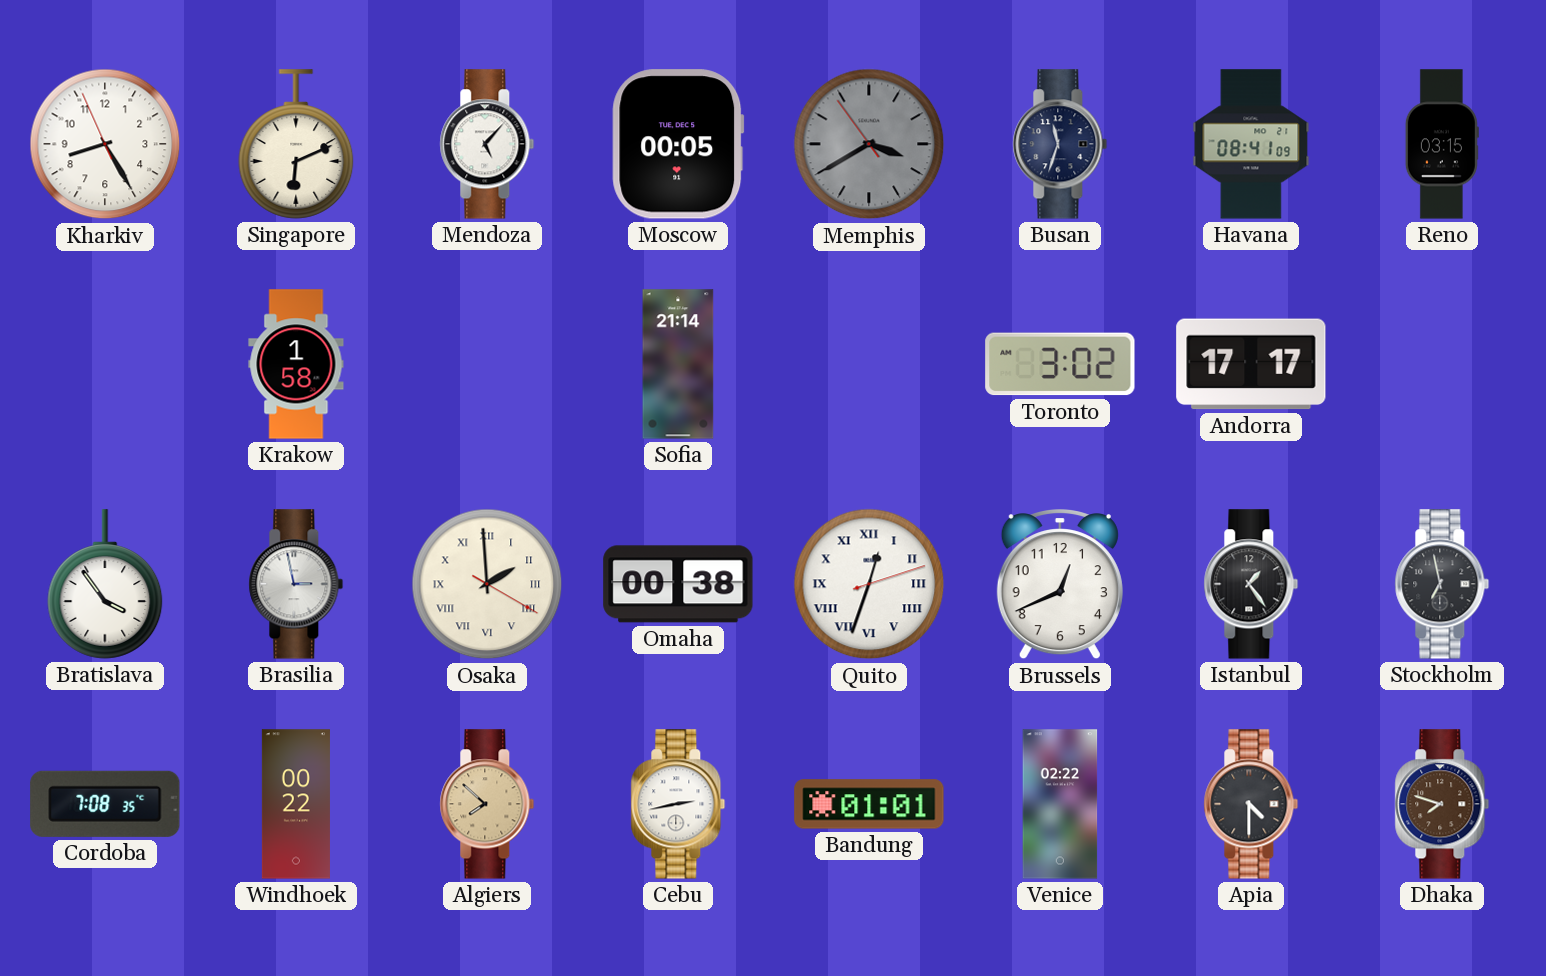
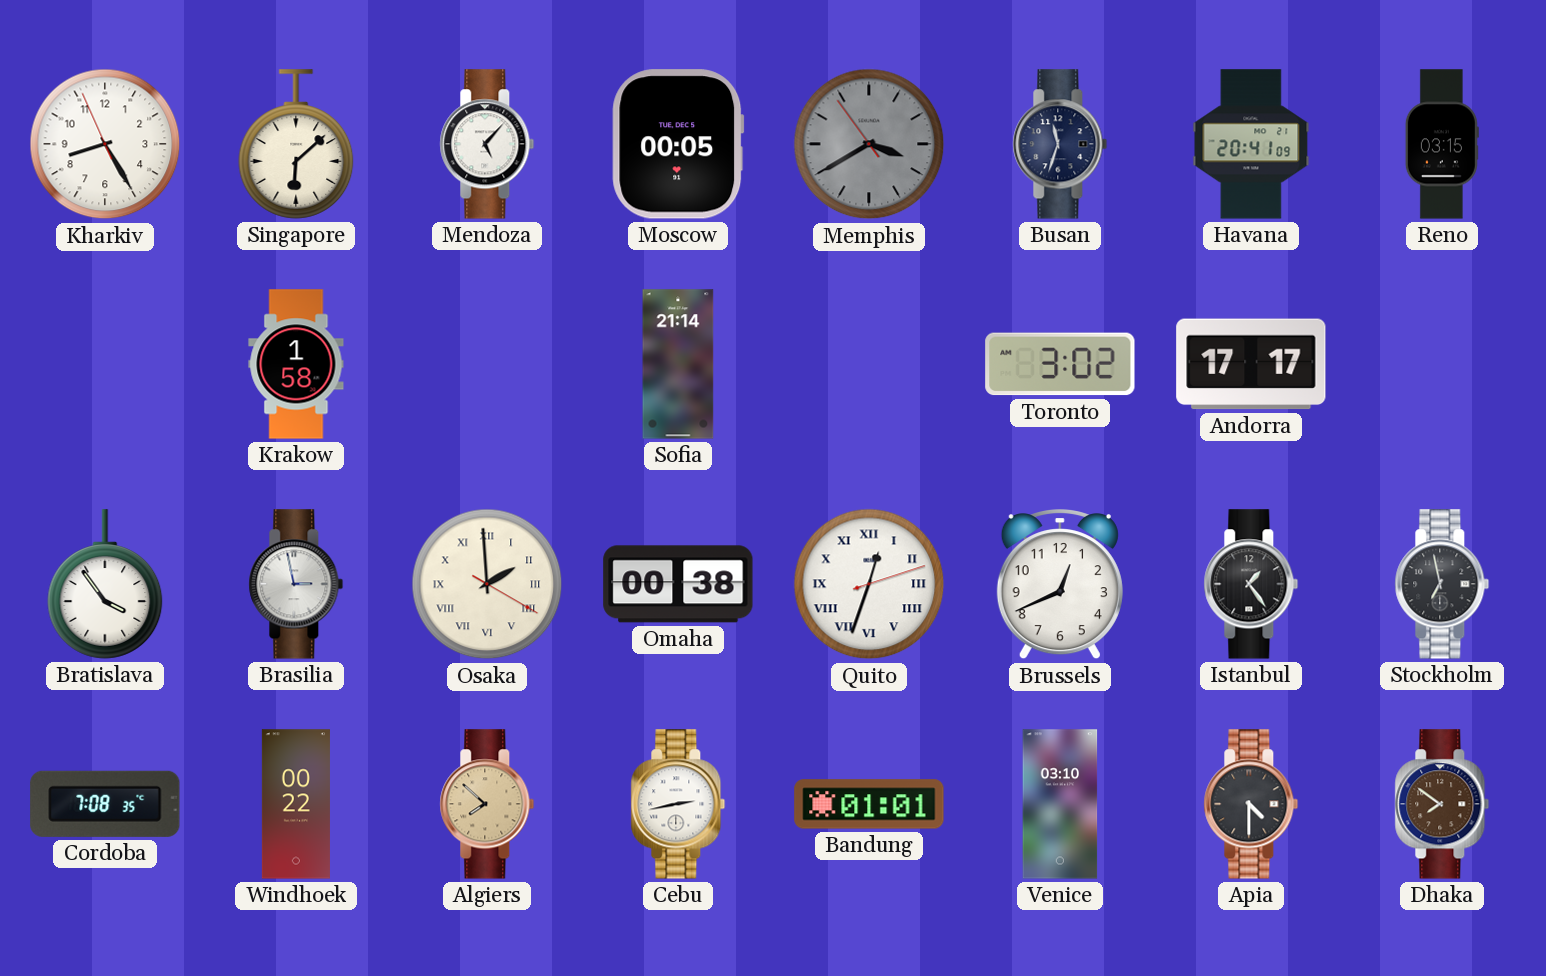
Singapore: 6:11 -> 6:08 (296, 144)
Havana: 08:41 -> 20:41 (1251, 144)
Venice: 02:22 -> 03:10 (1060, 804)
Dhaka: 7:48 -> 7:51 (1442, 804)
